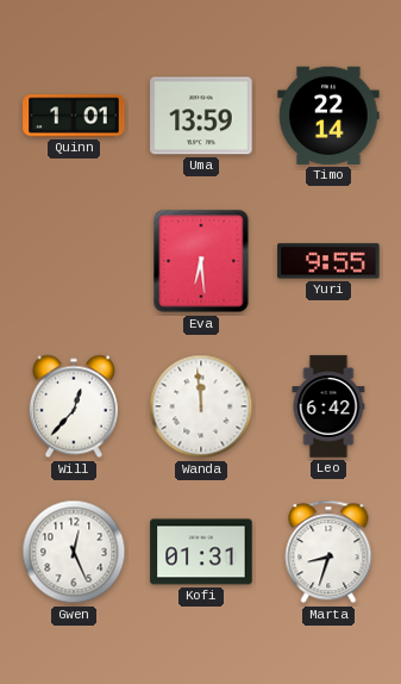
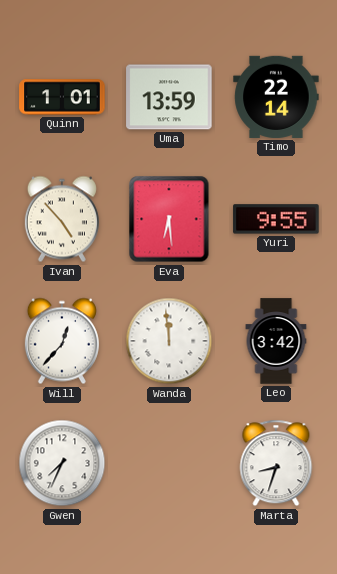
Ivan: none -> 4:53 (62, 219)
Leo: 6:42 -> 3:42 (276, 341)
Gwen: 12:26 -> 7:34 (62, 463)
Kofi: 01:31 -> none (201, 552)
